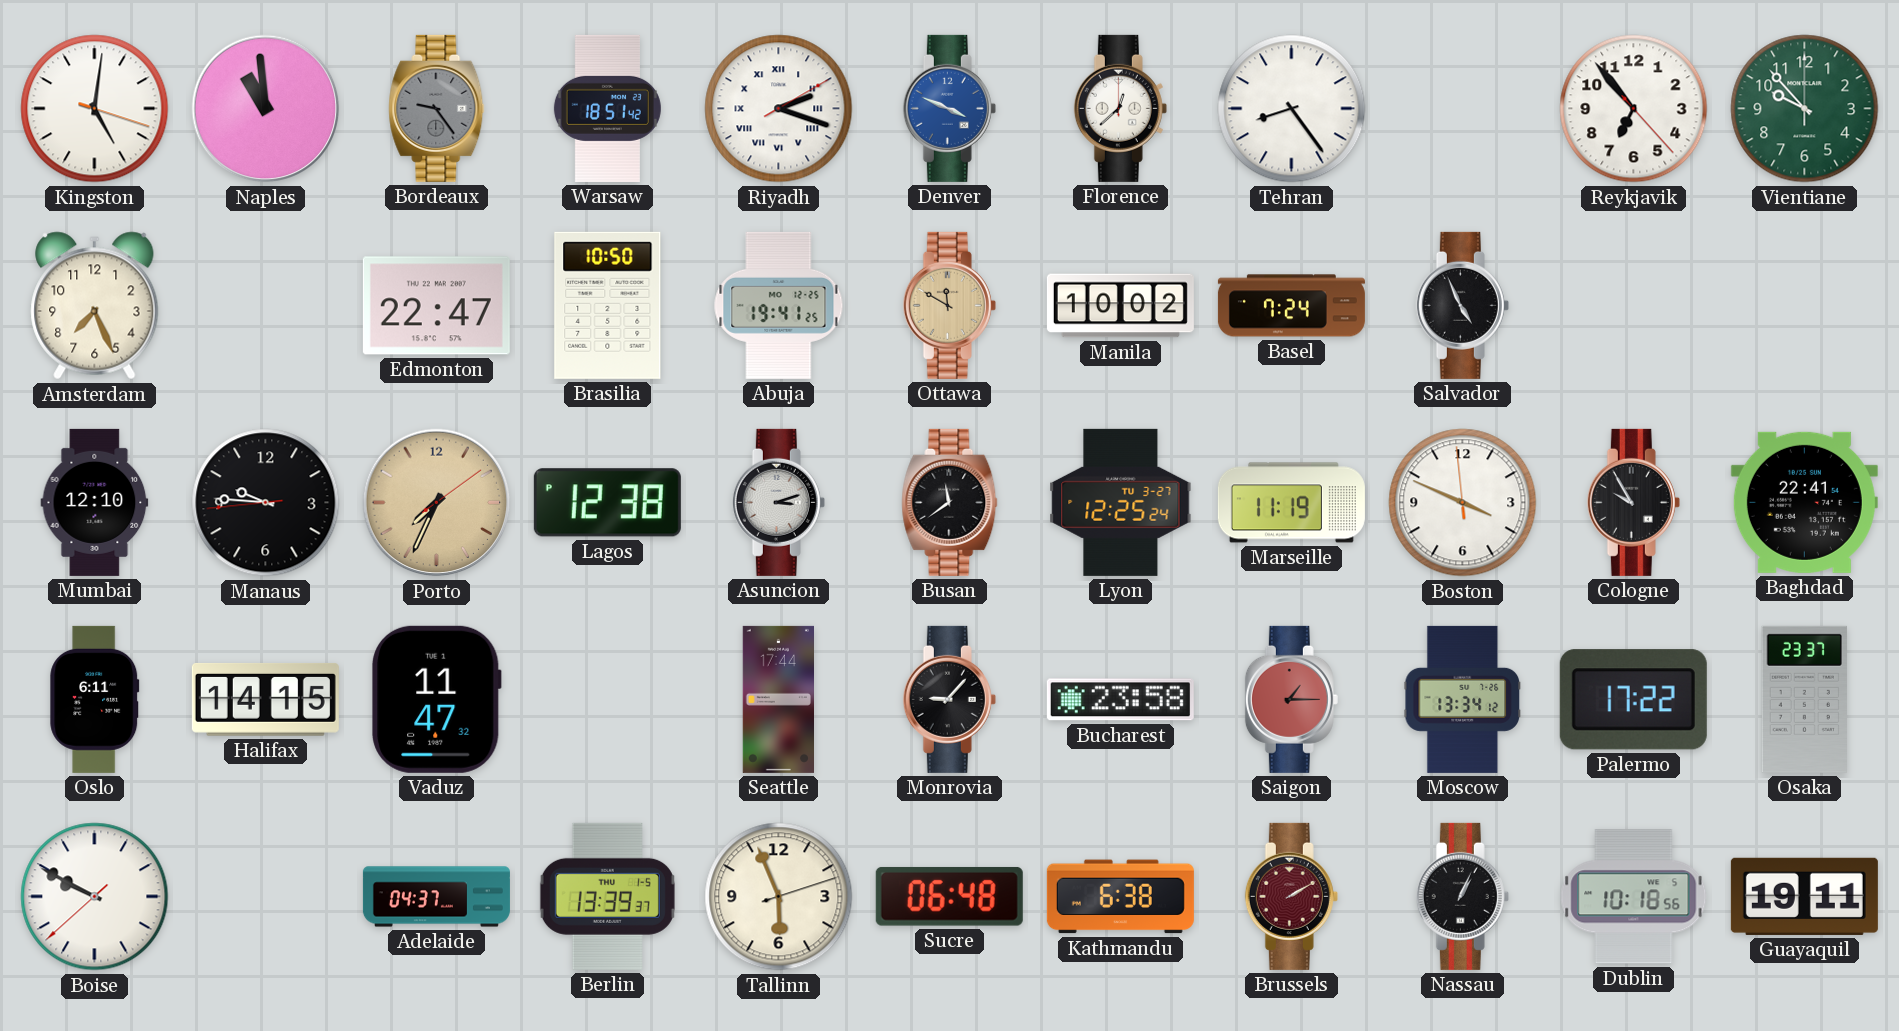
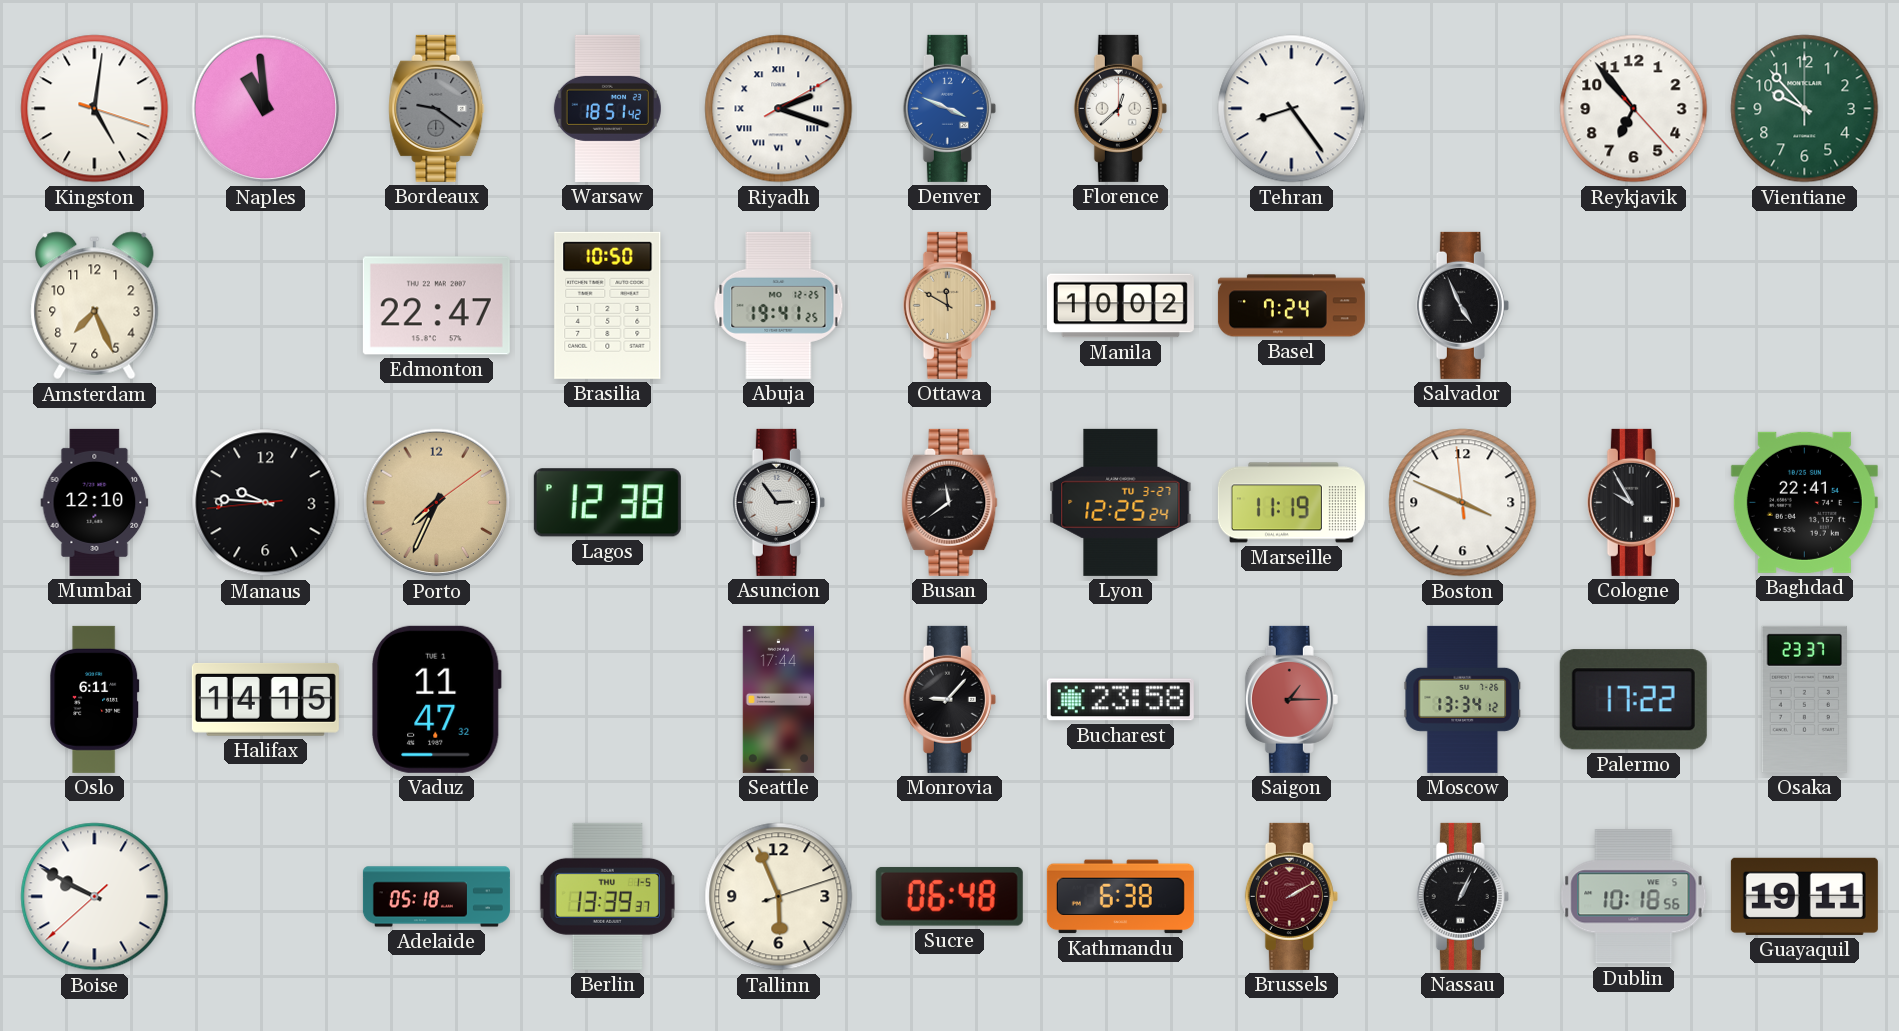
Bordeaux: 9:24 -> 9:21 (437, 108)
Asuncion: 3:12 -> 2:54 (778, 502)
Adelaide: 04:37 -> 05:18 (436, 897)
